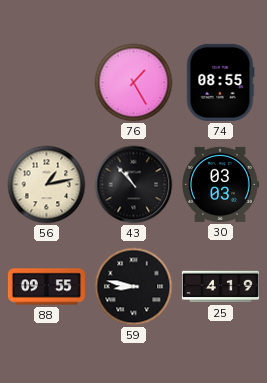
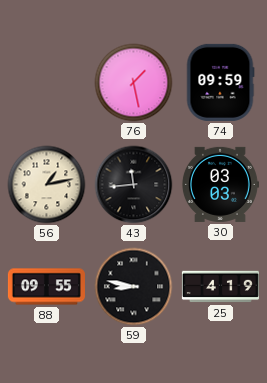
76: 1:25 -> 1:28 (134, 83)
74: 08:55 -> 09:59 (220, 82)
43: 10:53 -> 11:44 (134, 185)
